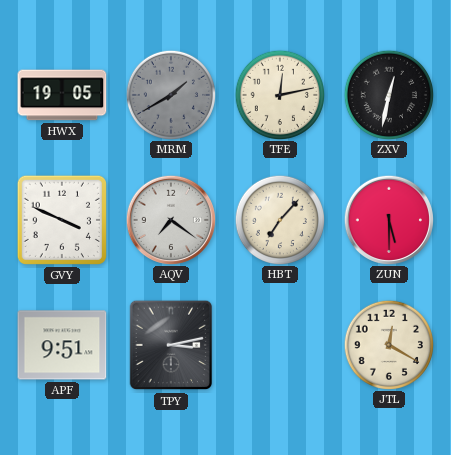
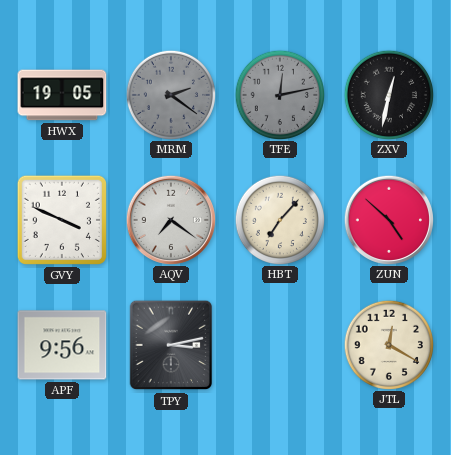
MRM: 1:40 -> 2:21 (170, 94)
TFE dial: cream -> grey (279, 94)
ZUN: 5:30 -> 4:52 (388, 219)
APF: 9:51 -> 9:56 (62, 345)
